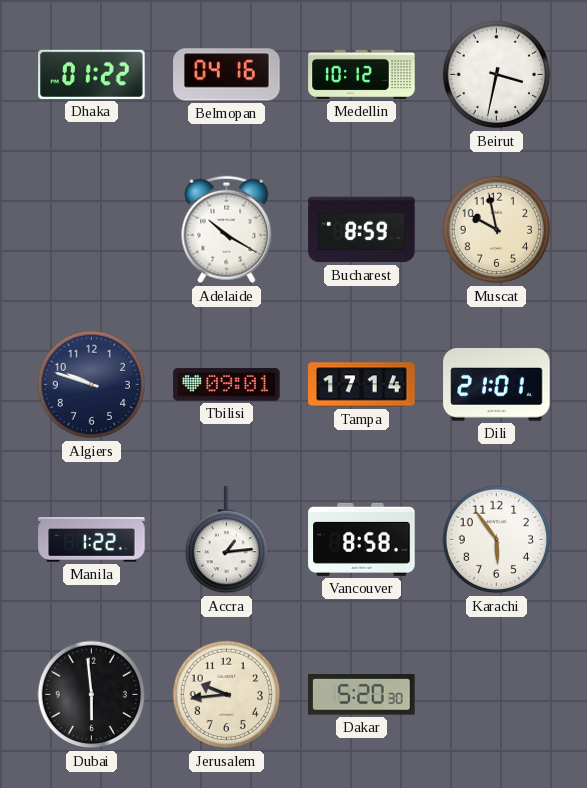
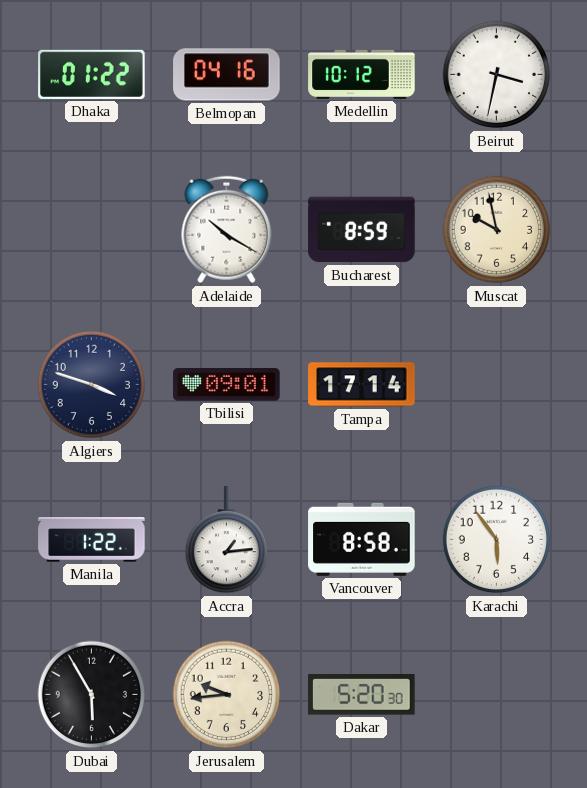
Algiers: 9:48 -> 3:48 (92, 385)
Dili: 21:01 -> none (497, 385)
Dubai: 5:59 -> 5:55 (92, 695)
